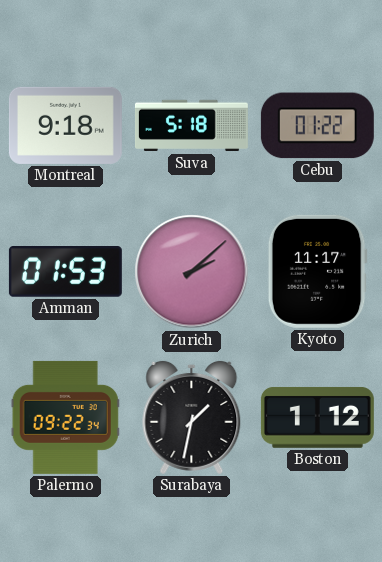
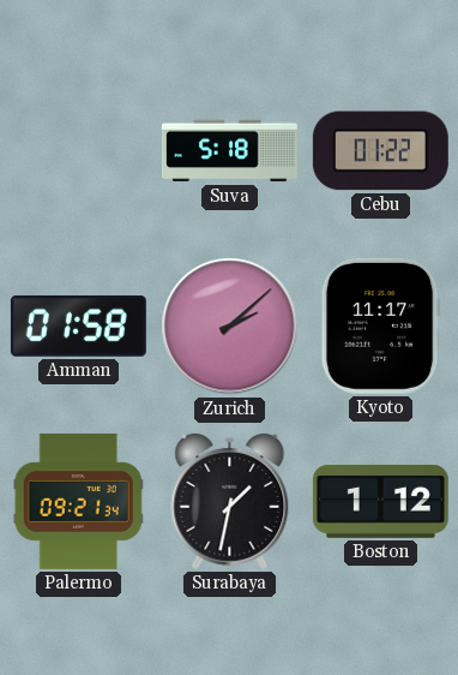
Montreal: 9:18 -> none (65, 125)
Amman: 01:53 -> 01:58 (78, 327)
Palermo: 09:22 -> 09:21 (78, 501)
